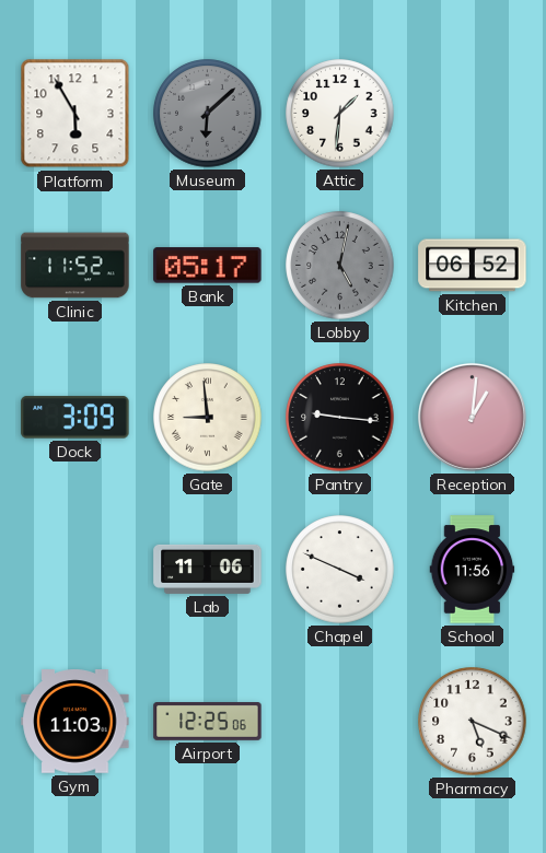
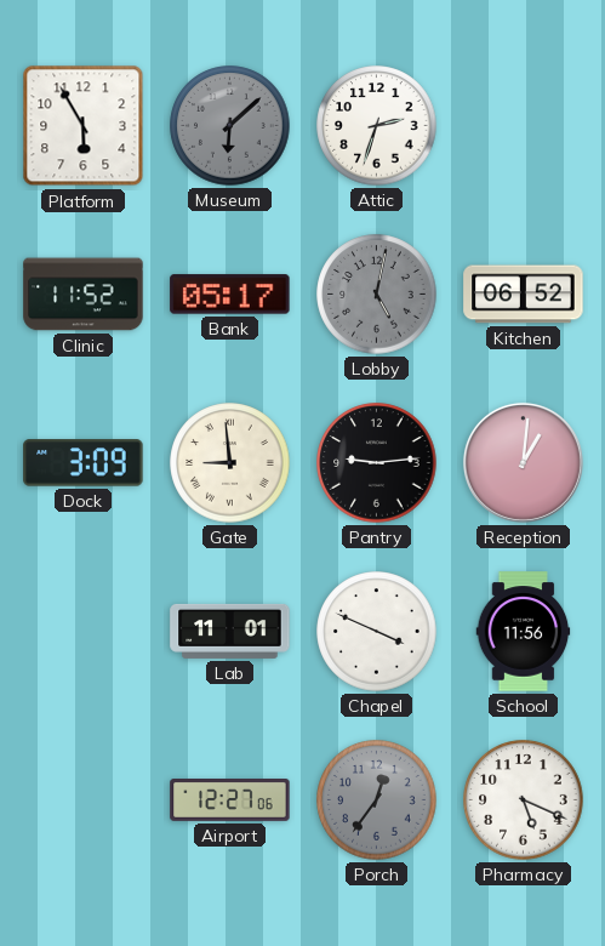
Attic: 1:31 -> 2:33 (377, 126)
Pantry: 9:16 -> 9:14 (377, 463)
Lab: 11:06 -> 11:01 (230, 631)
Gym: 11:03 -> none (75, 722)
Airport: 12:25 -> 12:27 (230, 800)
Porch: none -> 12:36 (377, 800)
